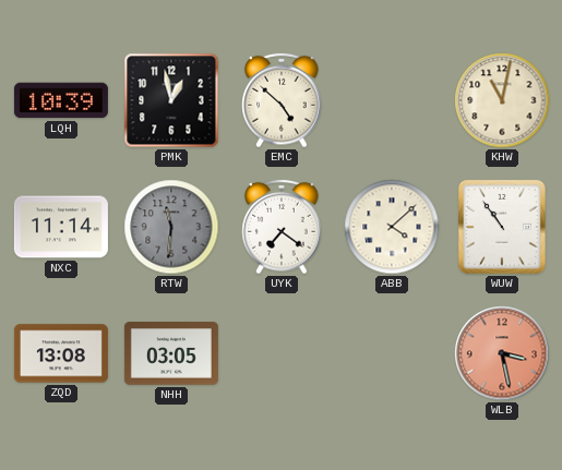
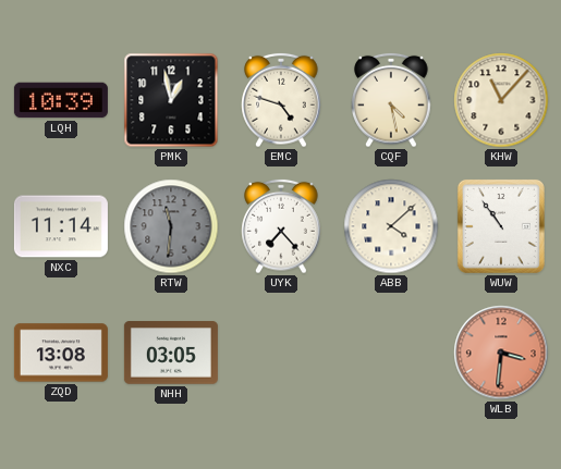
EMC: 4:52 -> 4:48 (281, 100)
CQF: none -> 4:28 (391, 100)
KHW: 11:02 -> 11:07 (501, 100)
UYK: 7:21 -> 7:23 (281, 226)
WLB: 3:28 -> 3:31 (501, 353)
